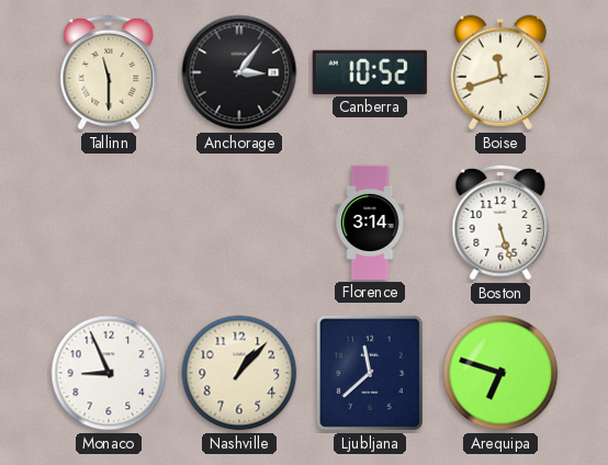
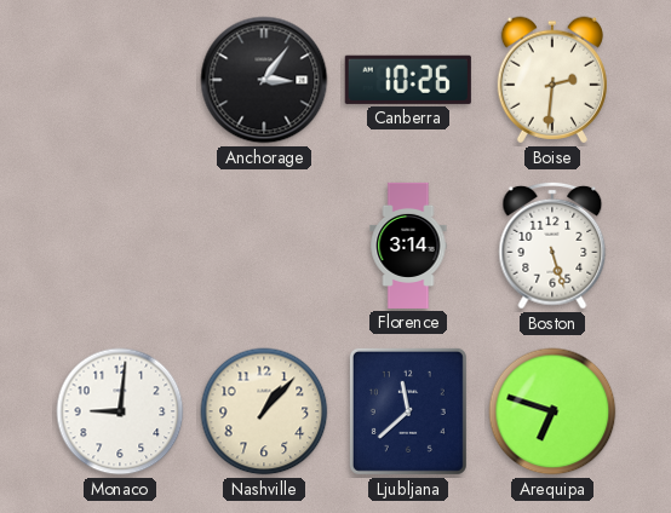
Tallinn: 11:30 -> none (109, 72)
Canberra: 10:52 -> 10:26 (408, 80)
Boise: 11:42 -> 2:31 (552, 80)
Monaco: 8:56 -> 9:01 (120, 411)
